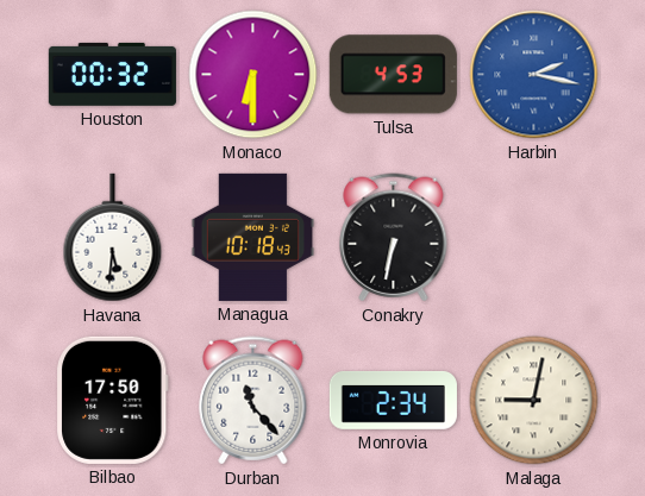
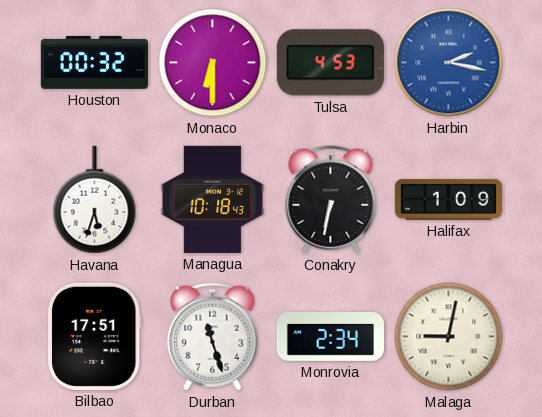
Havana: 5:31 -> 5:33 (95, 200)
Halifax: none -> 1:09 (448, 200)
Bilbao: 17:50 -> 17:51 (95, 336)
Durban: 11:23 -> 11:27 (213, 337)
